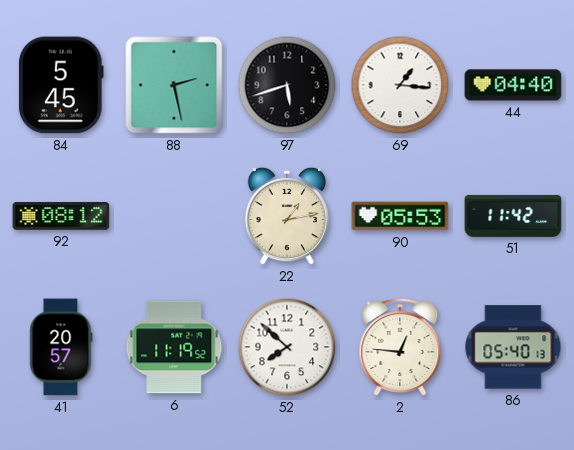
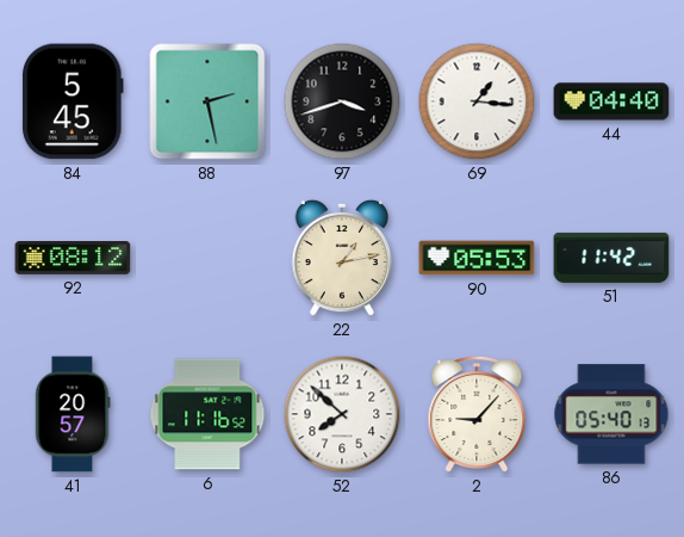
97: 5:42 -> 3:42 (342, 101)
6: 11:19 -> 11:16 (207, 414)
2: 12:46 -> 9:07 (477, 414)
